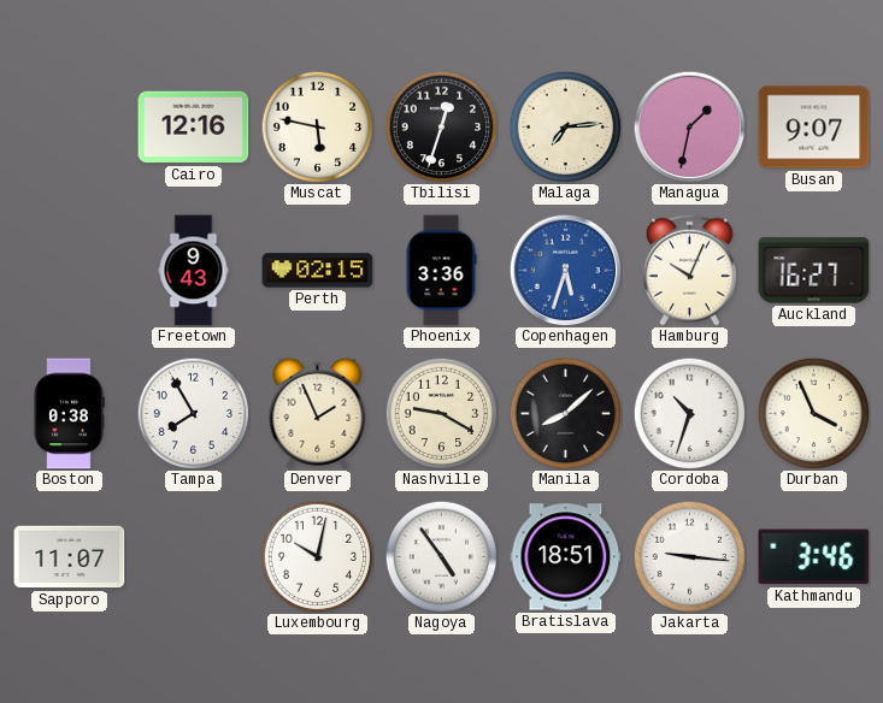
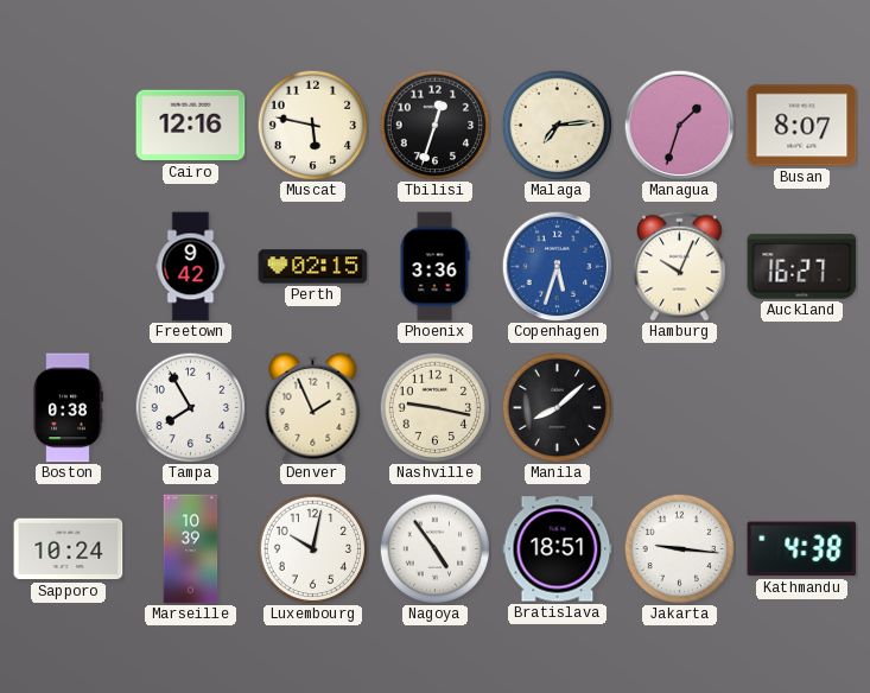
Managua: 1:32 -> 1:33 (679, 125)
Busan: 9:07 -> 8:07 (802, 126)
Freetown: 9:43 -> 9:42 (191, 267)
Nashville: 9:20 -> 9:17 (434, 407)
Cordoba: 10:33 -> none (689, 413)
Durban: 3:56 -> none (813, 413)
Sapporo: 11:07 -> 10:24 (69, 549)
Marseille: none -> 10:39 (191, 549)
Kathmandu: 3:46 -> 4:38 (802, 549)
